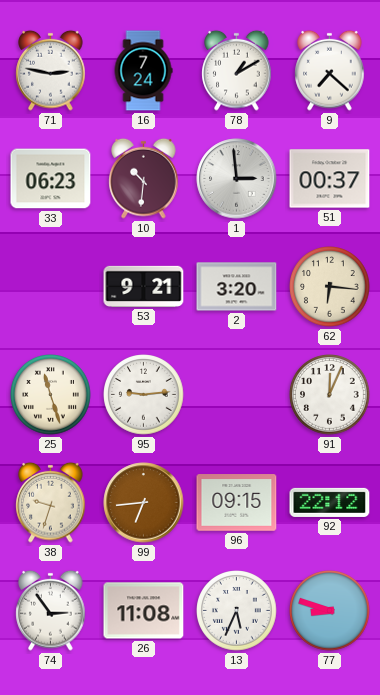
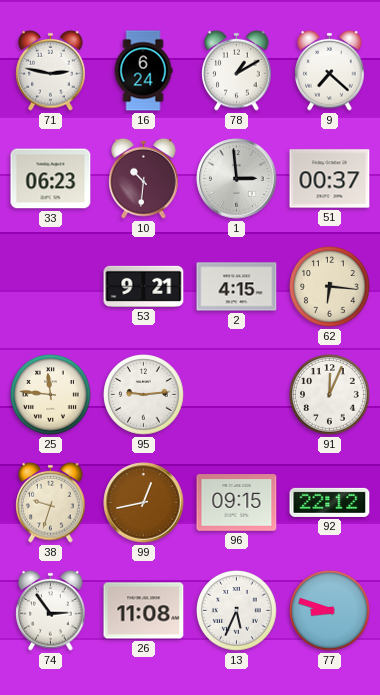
16: 7:24 -> 6:24 (143, 71)
2: 3:20 -> 4:15 (237, 287)
25: 11:27 -> 11:46 (51, 395)
99: 6:44 -> 12:43 (144, 503)
